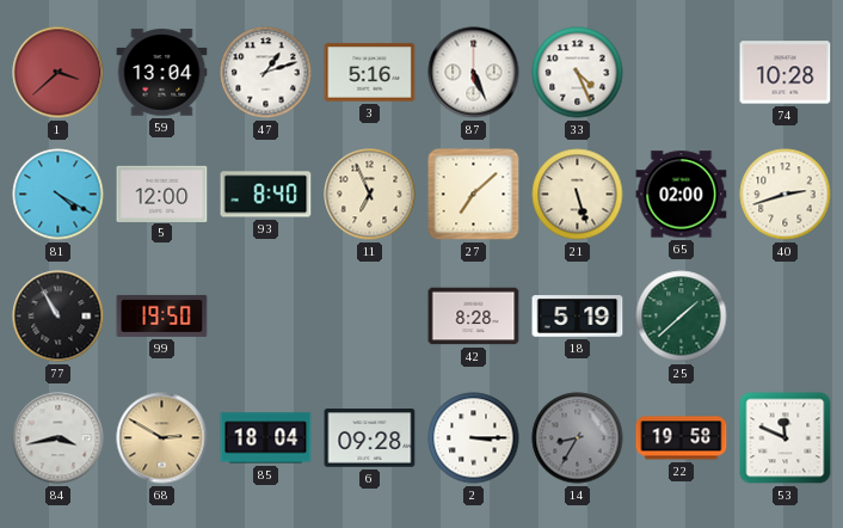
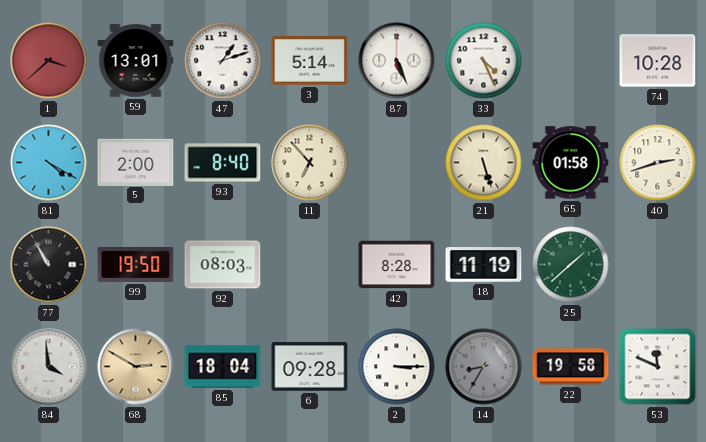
59: 13:04 -> 13:01 (136, 61)
3: 5:16 -> 5:14 (310, 61)
5: 12:00 -> 2:00 (136, 162)
11: 6:56 -> 6:53 (310, 163)
27: 7:08 -> none (474, 195)
65: 02:00 -> 01:58 (571, 163)
92: none -> 08:03 (223, 265)
18: 5:19 -> 11:19 (484, 265)
84: 3:43 -> 3:59 (49, 367)
